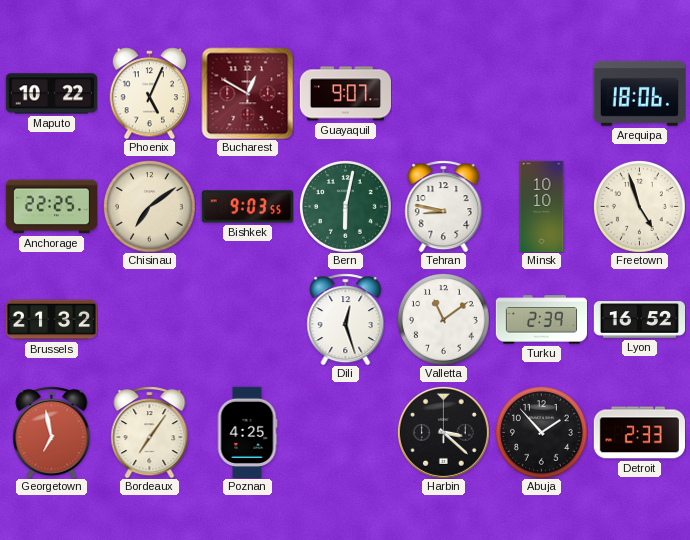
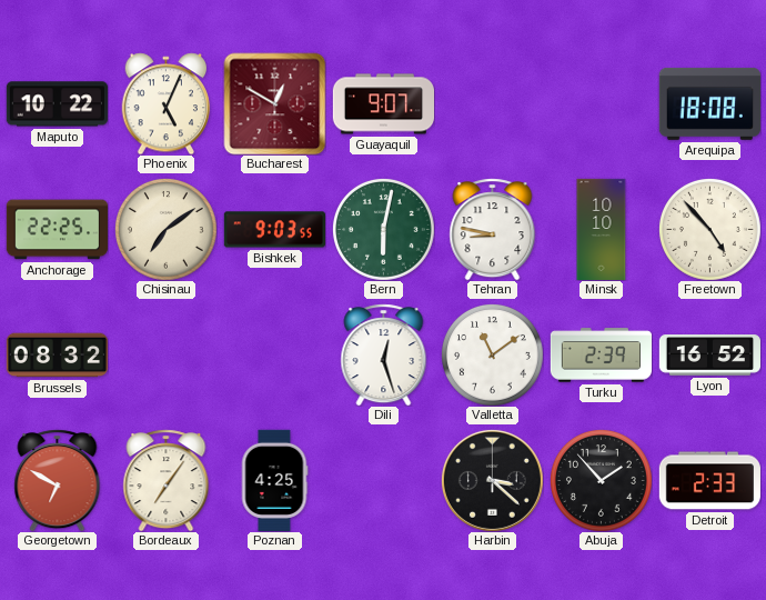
Arequipa: 18:06 -> 18:08 (709, 103)
Freetown: 4:57 -> 4:53 (709, 229)
Brussels: 21:32 -> 08:32 (57, 356)
Georgetown: 6:58 -> 6:50 (58, 480)
